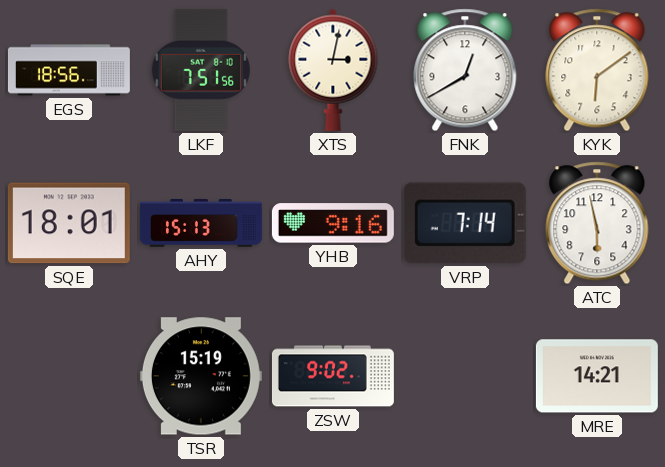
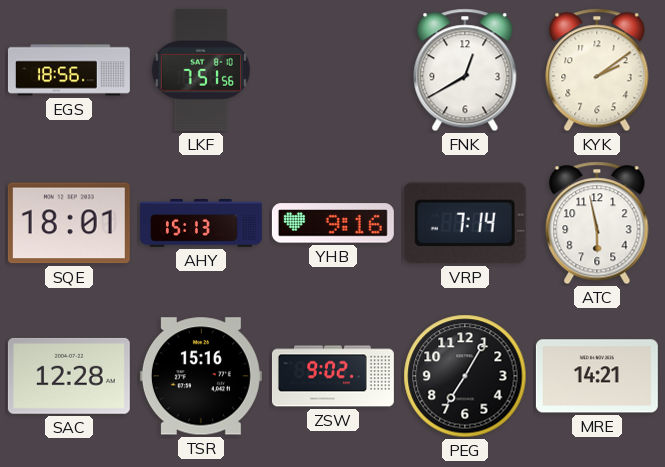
XTS: 3:02 -> none (333, 70)
KYK: 6:09 -> 2:09 (597, 70)
SAC: none -> 12:28 (69, 376)
TSR: 15:19 -> 15:16 (201, 376)
PEG: none -> 7:05 (465, 376)
